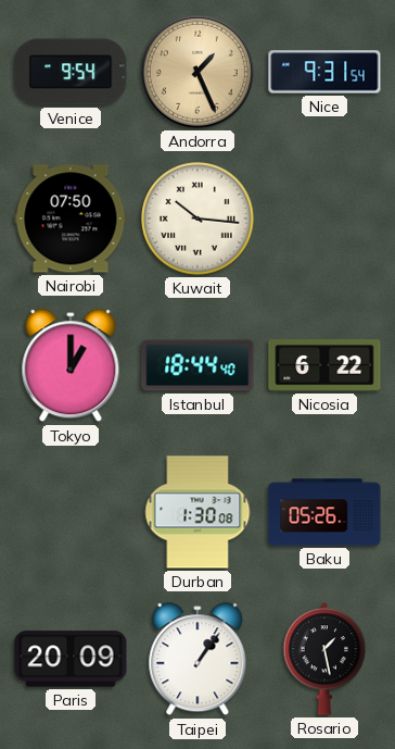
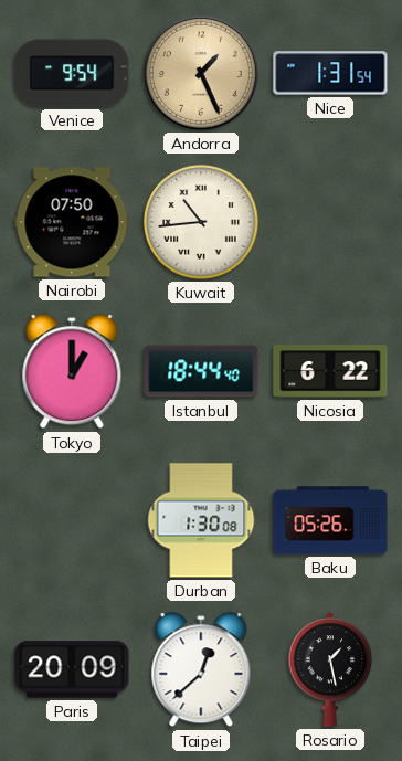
Nice: 9:31 -> 1:31 (330, 73)
Kuwait: 10:16 -> 10:44 (201, 222)
Taipei: 1:06 -> 12:38 (201, 670)
